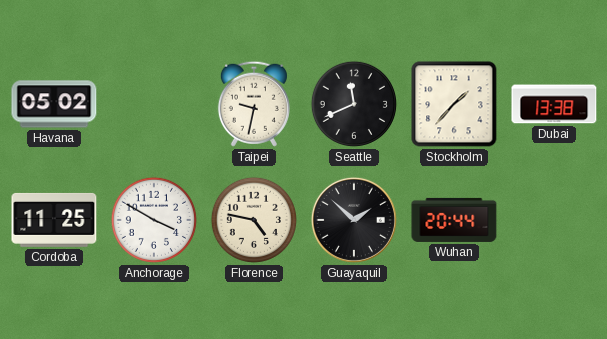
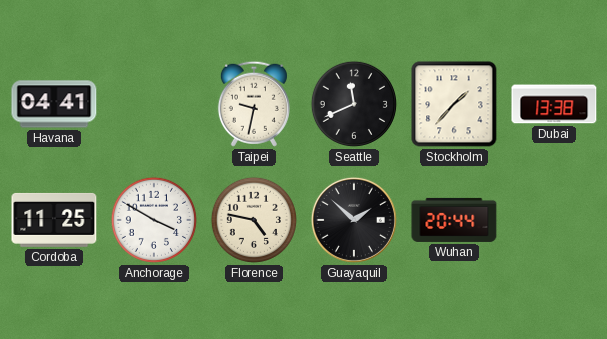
Havana: 05:02 -> 04:41 (54, 104)
